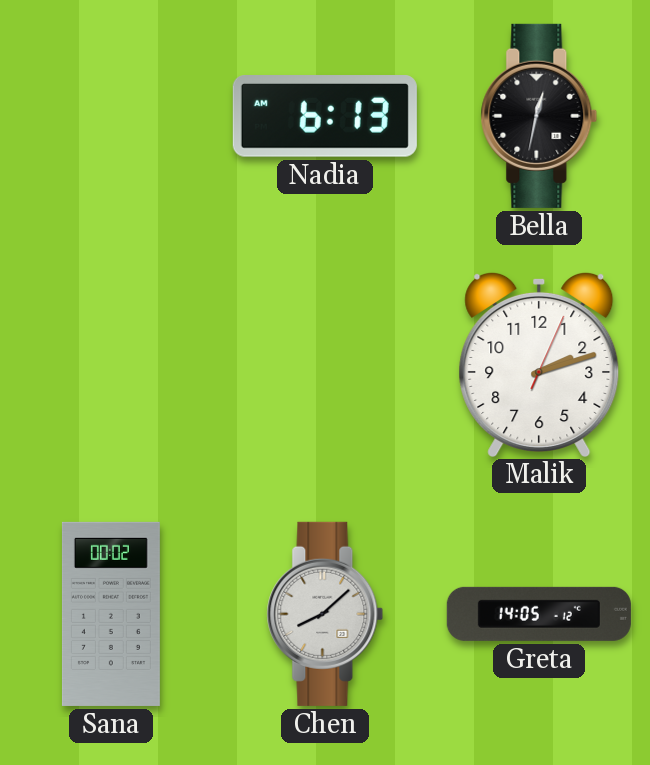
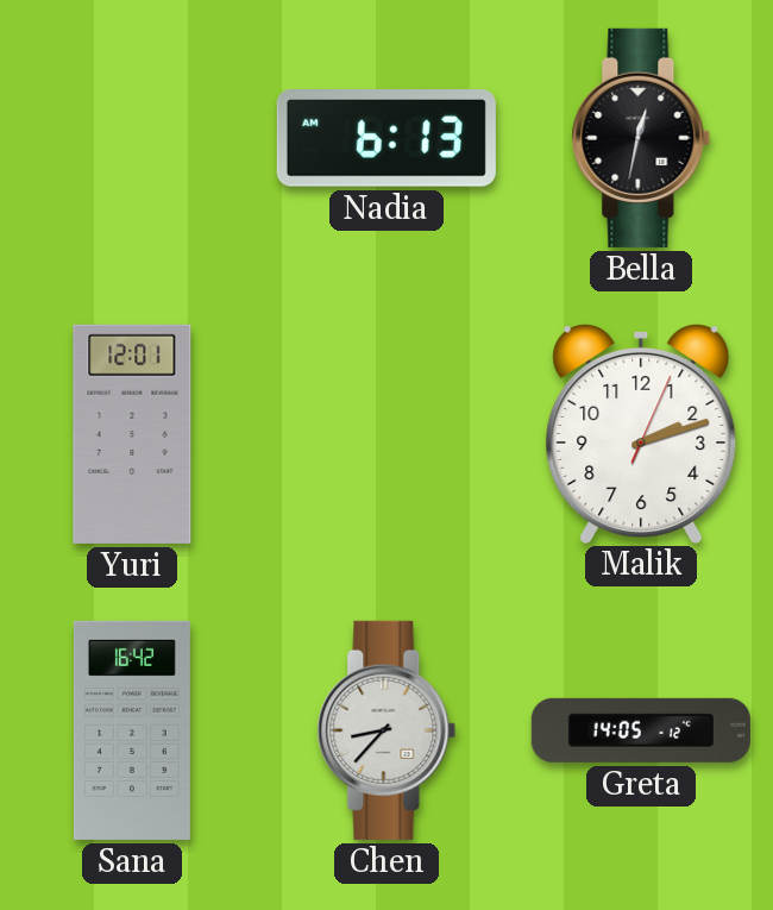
Yuri: none -> 12:01 (132, 434)
Sana: 00:02 -> 16:42 (132, 730)
Chen: 8:08 -> 8:37 (386, 730)
